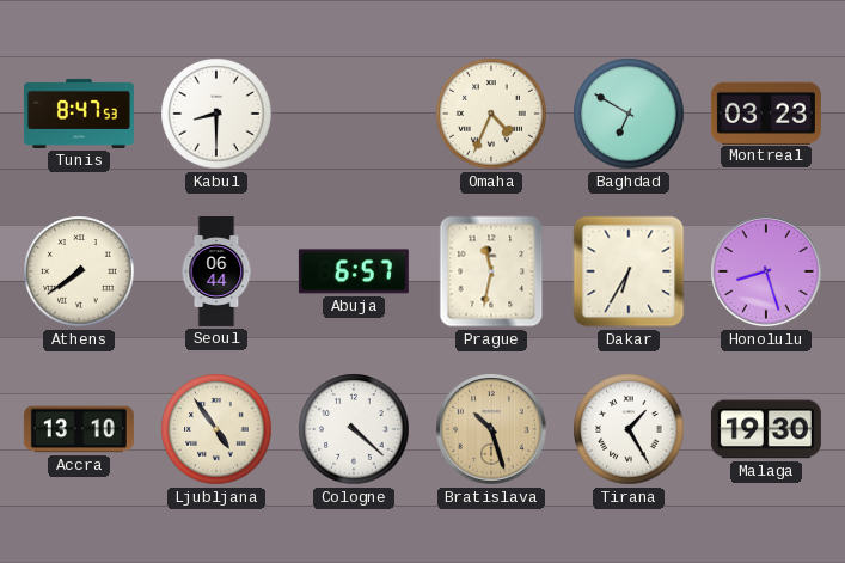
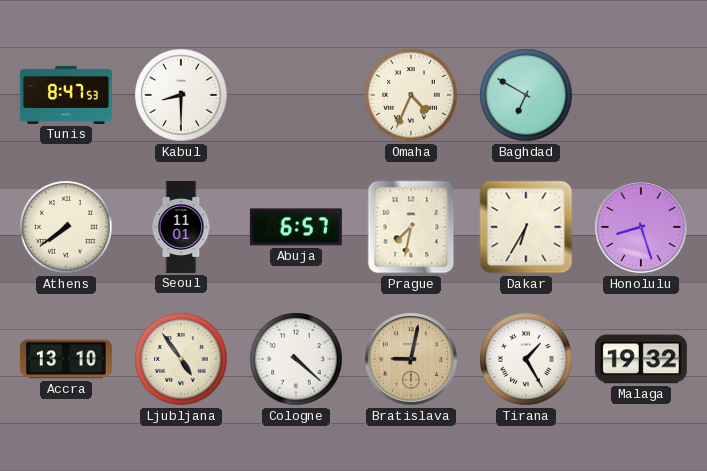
Montreal: 03:23 -> none (766, 112)
Seoul: 06:44 -> 11:01 (181, 227)
Prague: 11:32 -> 7:32 (411, 227)
Bratislava: 10:27 -> 9:02 (411, 359)
Malaga: 19:30 -> 19:32 (641, 359)
